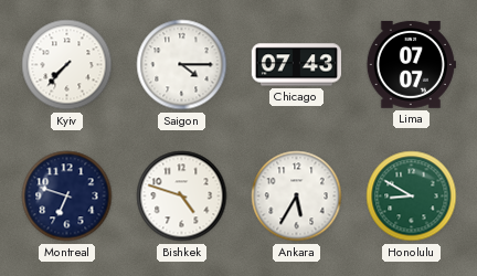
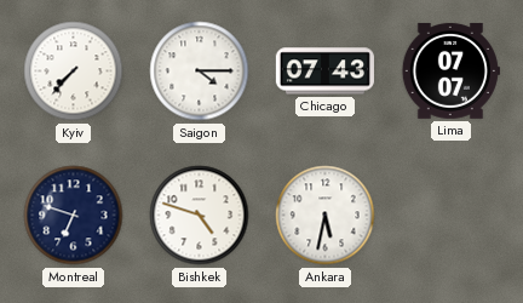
Ankara: 5:35 -> 5:32 (326, 216)
Honolulu: 8:50 -> none (412, 197)
